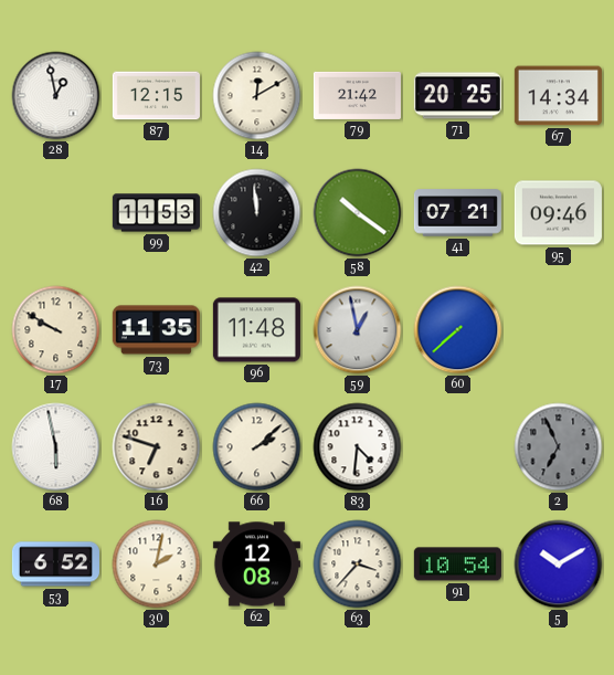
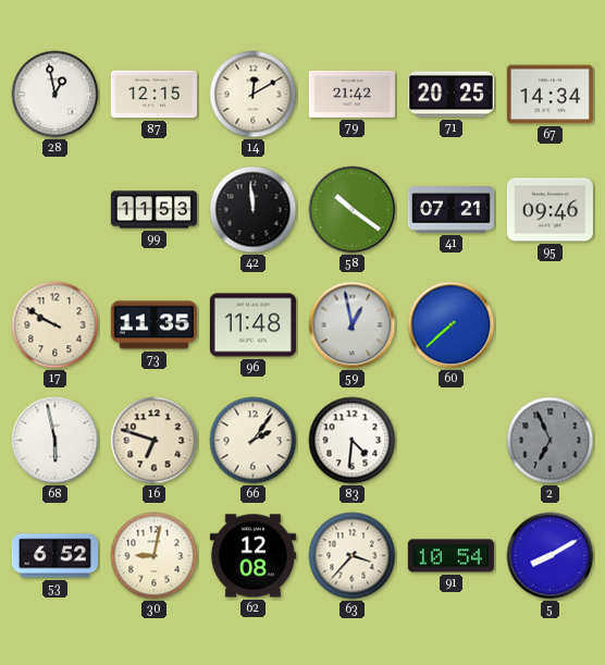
66: 2:08 -> 2:06 (254, 441)
30: 2:02 -> 9:02 (155, 556)
5: 10:10 -> 8:10 (551, 556)
